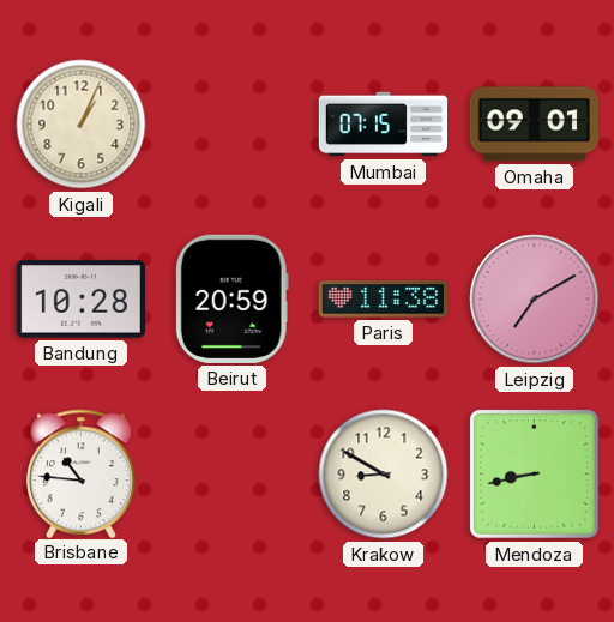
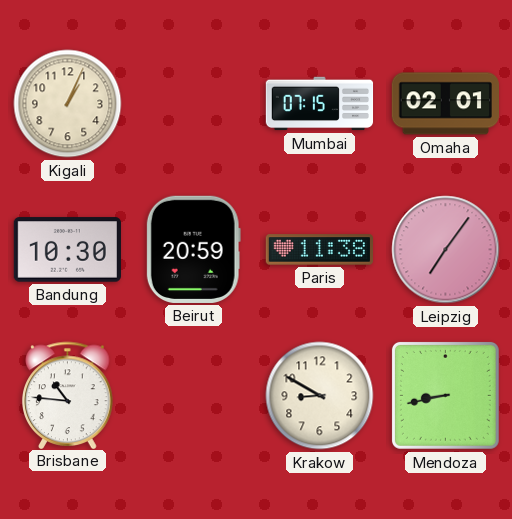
Omaha: 09:01 -> 02:01 (445, 104)
Bandung: 10:28 -> 10:30 (67, 250)
Leipzig: 7:10 -> 7:06 (446, 250)
